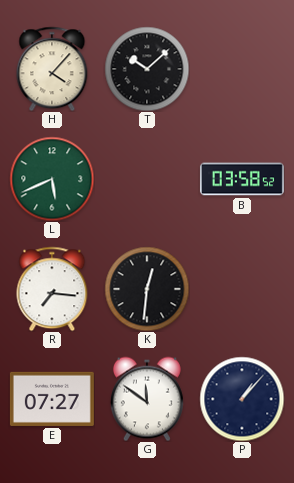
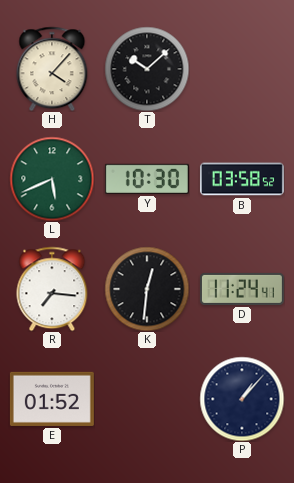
Y: none -> 10:30 (147, 179)
D: none -> 11:24 (242, 289)
E: 07:27 -> 01:52 (52, 399)
G: 11:51 -> none (147, 399)
